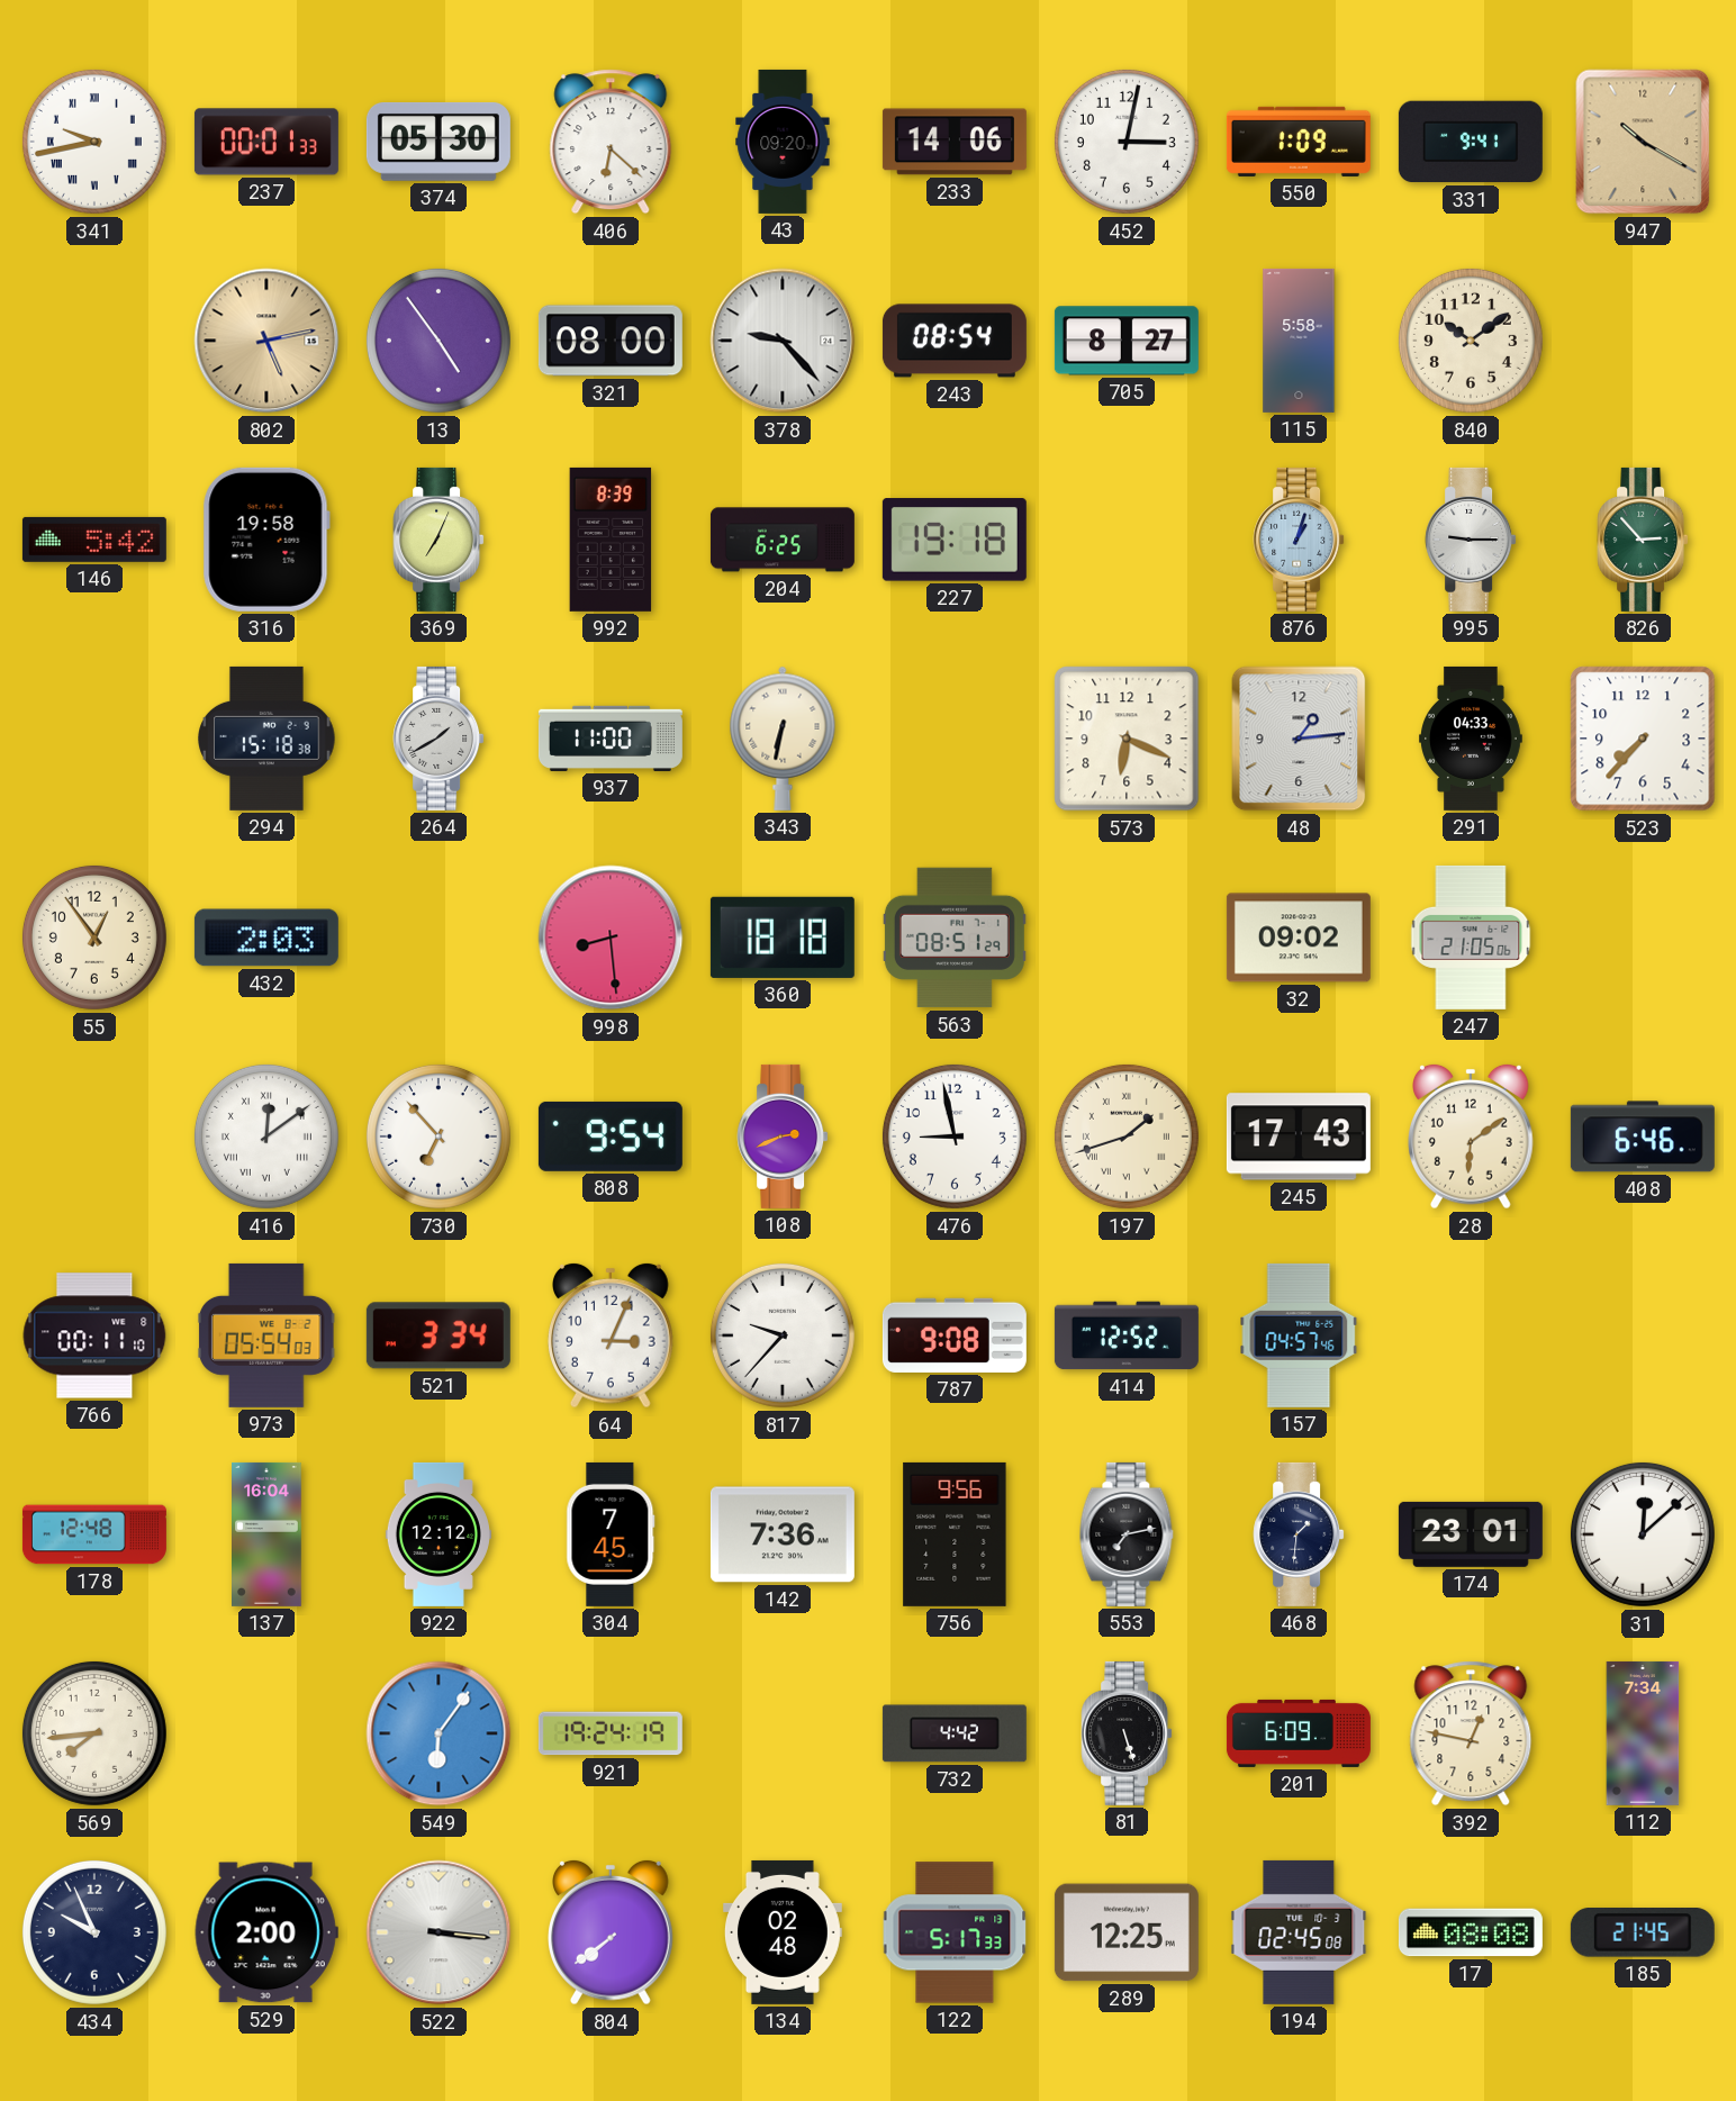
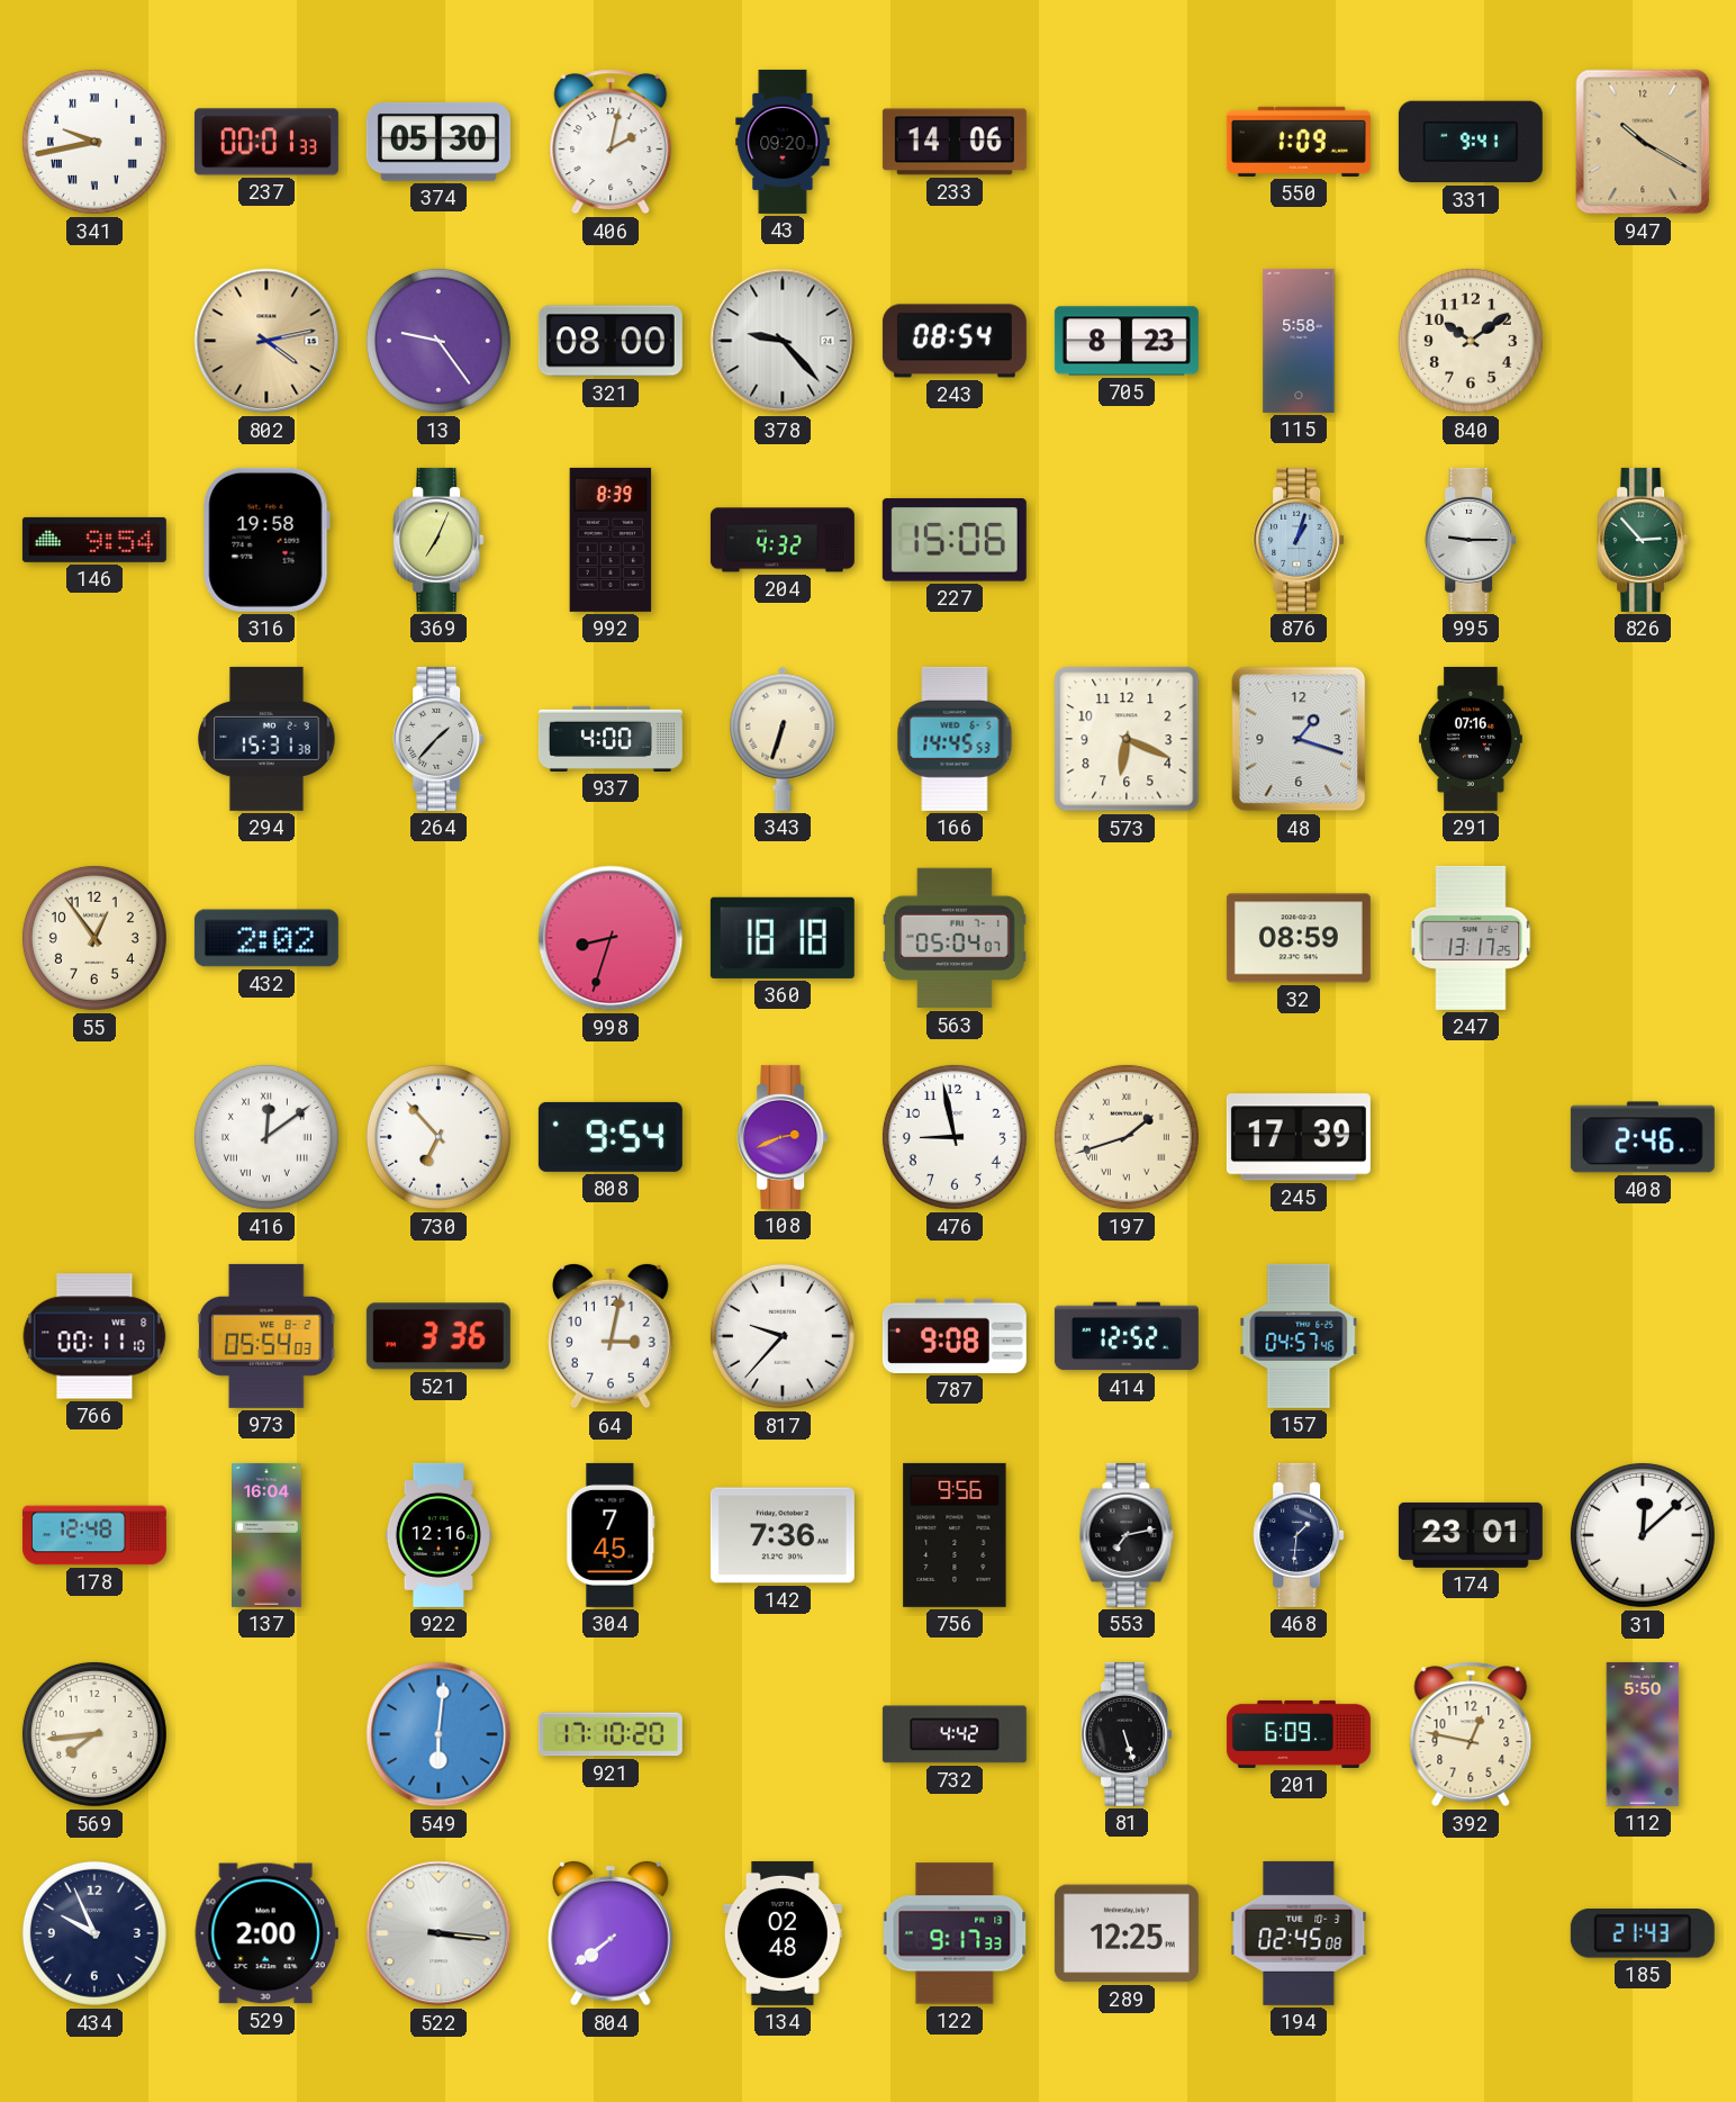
406: 6:22 -> 2:02 (611, 142)
452: 3:02 -> none (1127, 142)
802: 5:13 -> 4:13 (266, 341)
13: 4:54 -> 9:24 (438, 341)
705: 8:27 -> 8:23 (1127, 341)
146: 5:42 -> 9:54 (94, 540)
204: 6:25 -> 4:32 (783, 540)
227: 19:18 -> 15:06 (955, 540)
294: 15:18 -> 15:31 (266, 739)
264: 1:40 -> 1:37 (438, 739)
937: 11:00 -> 4:00 (611, 739)
343: 6:32 -> 6:33 (783, 739)
166: none -> 14:45 (955, 739)
48: 1:14 -> 1:18 (1299, 739)
291: 04:33 -> 07:16 (1472, 739)
523: 7:37 -> none (1643, 739)
432: 2:03 -> 2:02 (266, 938)
998: 8:29 -> 8:33 (611, 938)
563: 08:51 -> 05:04 (955, 938)
32: 09:02 -> 08:59 (1299, 938)
247: 21:05 -> 13:17 (1471, 938)
245: 17:43 -> 17:39 (1299, 1137)
28: 6:09 -> none (1472, 1136)
408: 6:46 -> 2:46 (1643, 1137)
521: 3:34 -> 3:36 (438, 1336)
64: 3:04 -> 3:02 (612, 1336)
922: 12:12 -> 12:16 (438, 1535)
549: 6:06 -> 6:01 (438, 1734)
921: 19:24 -> 17:10 (611, 1734)
112: 7:34 -> 5:50 (1643, 1734)
122: 5:17 -> 9:17 (955, 1933)
17: 08:08 -> none (1471, 1932)
185: 21:45 -> 21:43 (1643, 1933)
